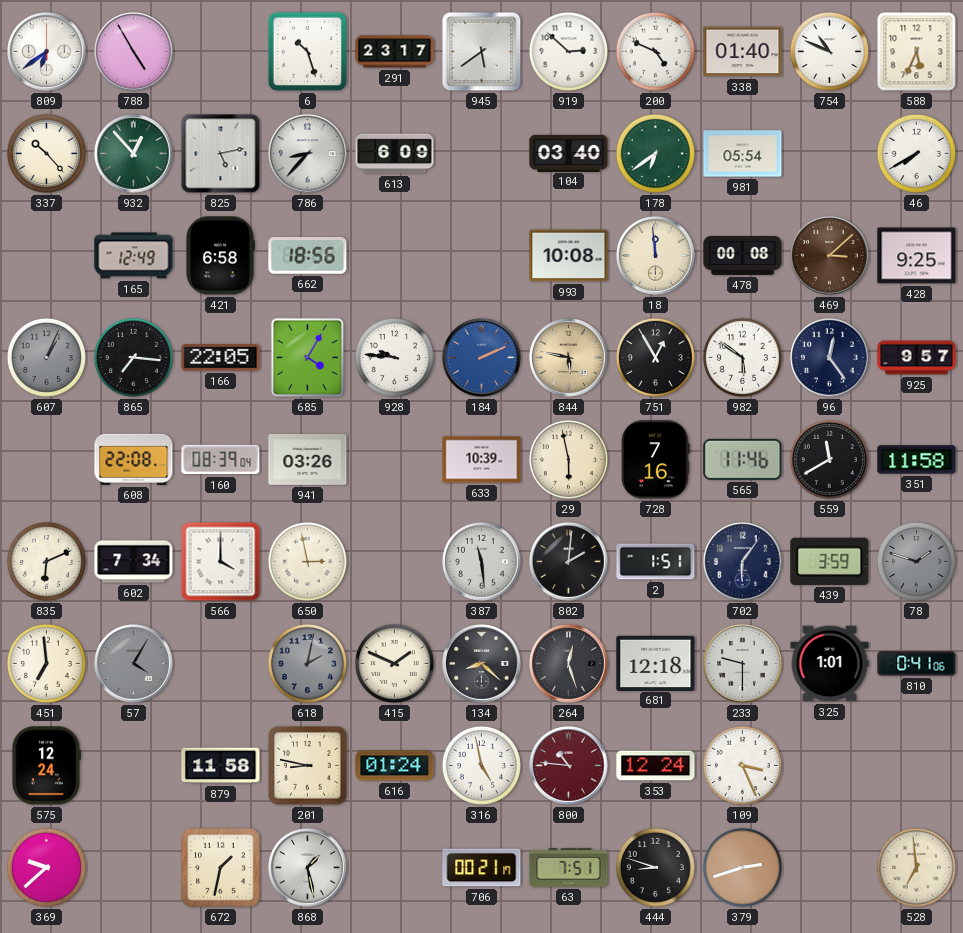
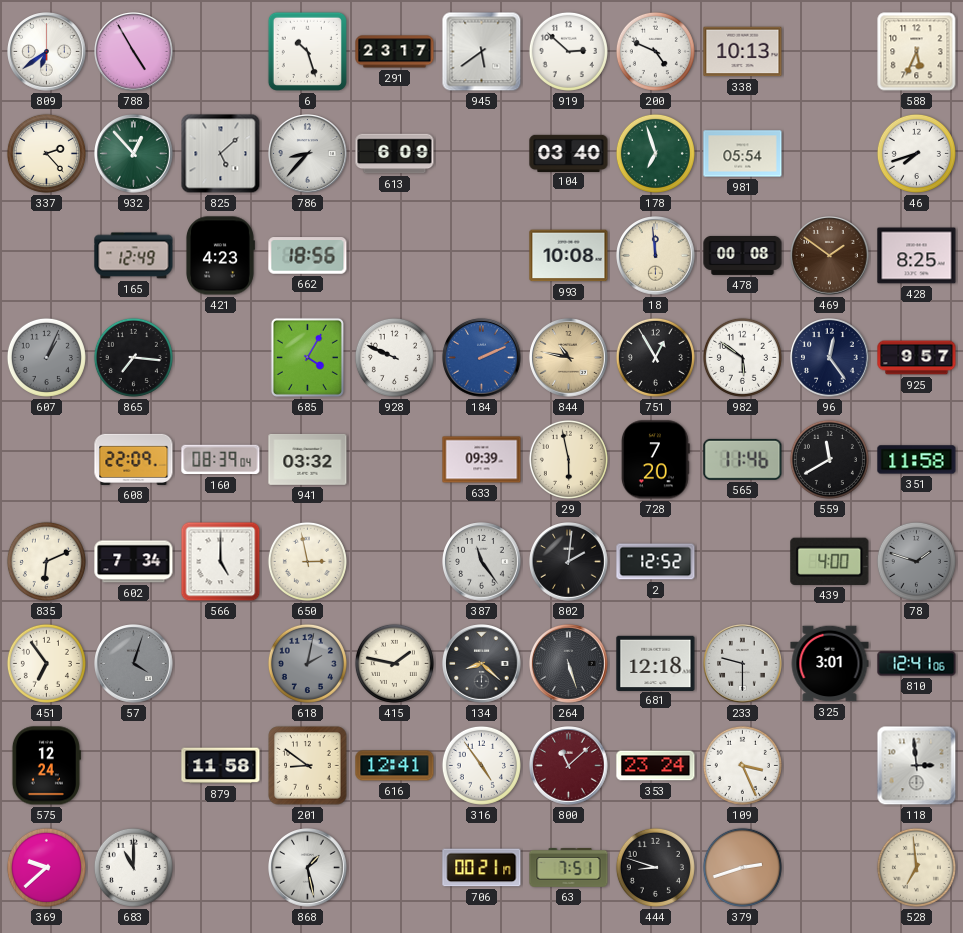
338: 01:40 -> 10:13 (743, 52)
754: 10:49 -> none (829, 51)
337: 10:23 -> 2:23 (46, 153)
825: 5:13 -> 5:08 (221, 154)
178: 6:39 -> 6:57 (655, 153)
46: 7:40 -> 7:42 (916, 153)
421: 6:58 -> 4:23 (220, 256)
469: 3:08 -> 1:51 (830, 256)
428: 9:25 -> 8:25 (917, 256)
166: 22:05 -> none (221, 358)
928: 9:46 -> 9:49 (394, 357)
844: 5:47 -> 10:47 (569, 358)
608: 22:08 -> 22:09 (134, 459)
941: 03:26 -> 03:32 (308, 459)
633: 10:39 -> 09:39 (482, 460)
728: 7:16 -> 7:20 (656, 460)
566: 4:00 -> 5:00 (221, 562)
387: 11:29 -> 11:24 (482, 562)
2: 1:51 -> 12:52 (656, 562)
702: 6:06 -> none (743, 562)
439: 3:59 -> 4:00 (830, 561)
451: 6:59 -> 6:54 (46, 663)
57: 4:05 -> 4:03 (134, 664)
415: 1:49 -> 1:47 (394, 663)
264: 12:27 -> 5:27 (569, 664)
325: 1:01 -> 3:01 (830, 664)
810: 0:41 -> 12:41 (917, 664)
201: 8:47 -> 8:51 (308, 766)
616: 01:24 -> 12:41 (395, 766)
316: 4:58 -> 4:54 (481, 765)
800: 10:46 -> 11:08 (569, 766)
353: 12:24 -> 23:24 (656, 766)
118: none -> 2:59 (917, 766)
683: none -> 11:00 (133, 867)
672: 1:32 -> none (221, 868)
